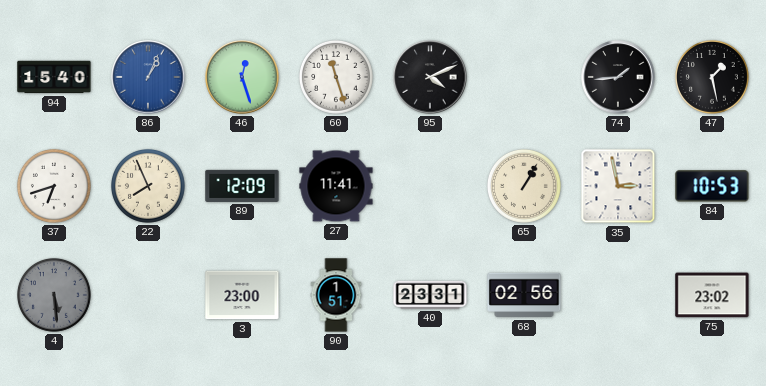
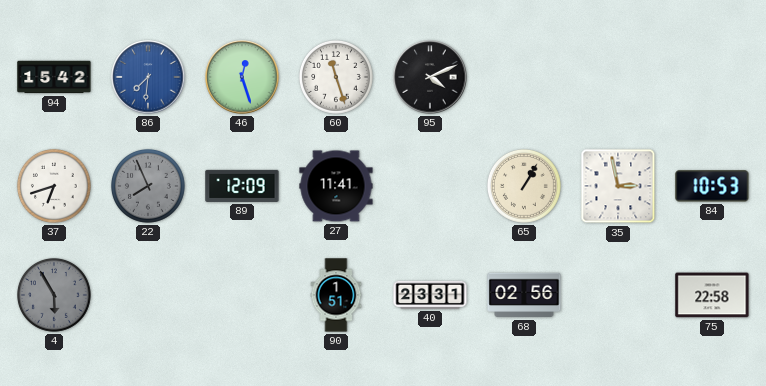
94: 15:40 -> 15:42 (54, 77)
86: 1:04 -> 7:31 (148, 77)
74: 1:44 -> none (618, 77)
47: 1:28 -> none (712, 77)
22 dial: cream -> grey (148, 186)
4: 5:29 -> 5:55 (54, 295)
3: 23:00 -> none (242, 295)
75: 23:02 -> 22:58 (712, 295)
